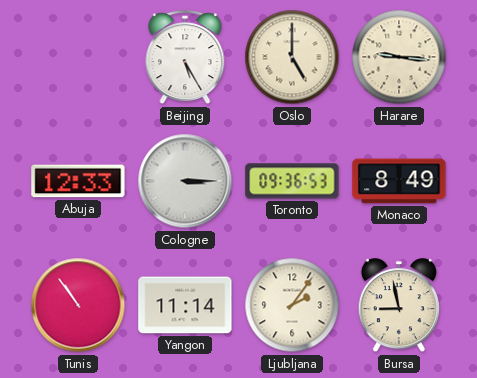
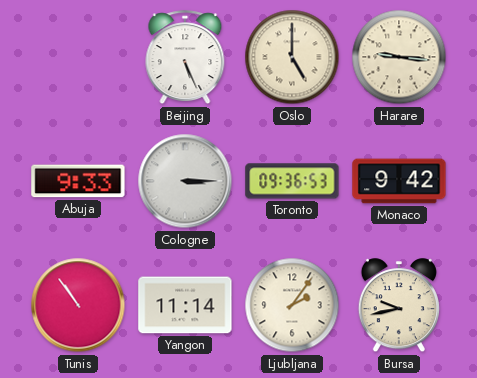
Beijing: 5:25 -> 5:26 (185, 58)
Abuja: 12:33 -> 9:33 (78, 181)
Monaco: 8:49 -> 9:42 (399, 181)
Bursa: 8:58 -> 9:43 (399, 306)
